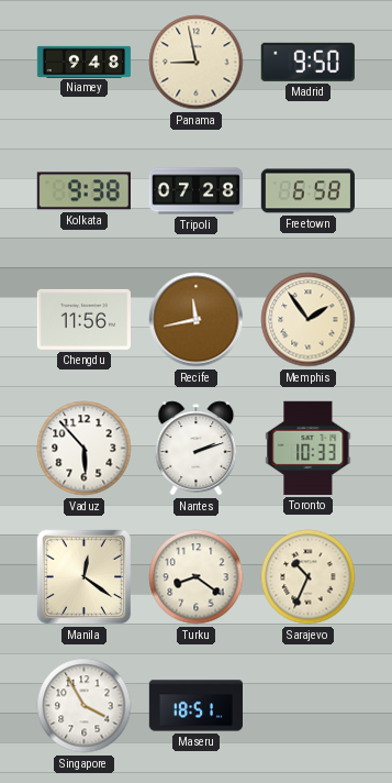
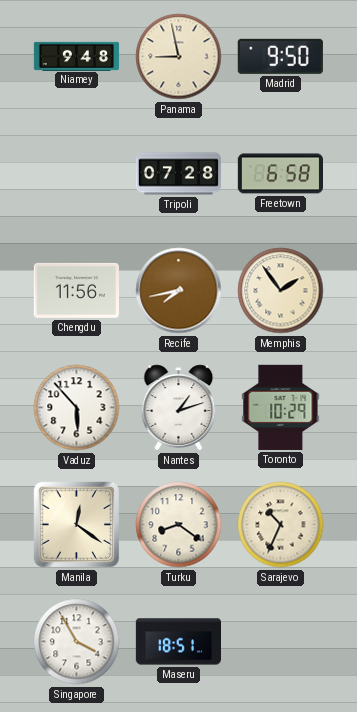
Kolkata: 9:38 -> none (83, 191)
Recife: 11:43 -> 7:43 (179, 291)
Nantes: 2:12 -> 1:12 (179, 408)
Toronto: 10:33 -> 10:29 (281, 407)
